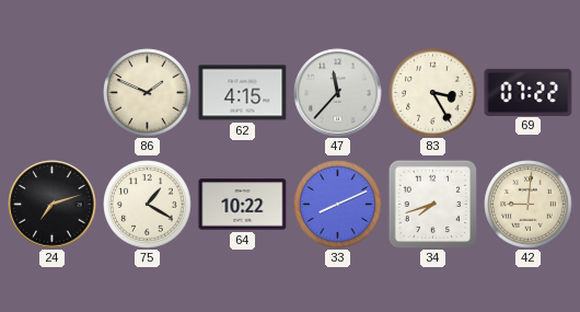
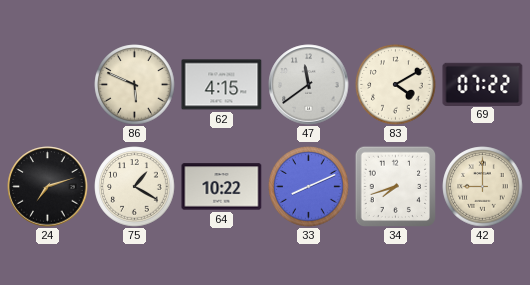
86: 1:49 -> 5:49 (135, 85)
47: 11:37 -> 11:39 (309, 85)
83: 3:25 -> 4:10 (396, 85)
42: 9:01 -> 9:00 (483, 187)
